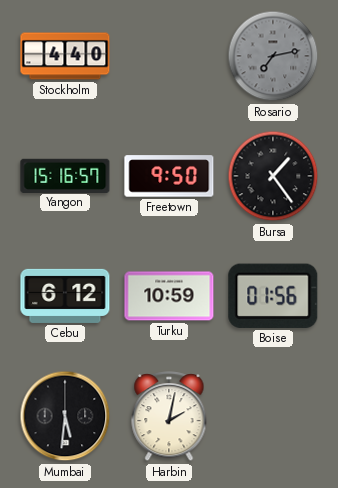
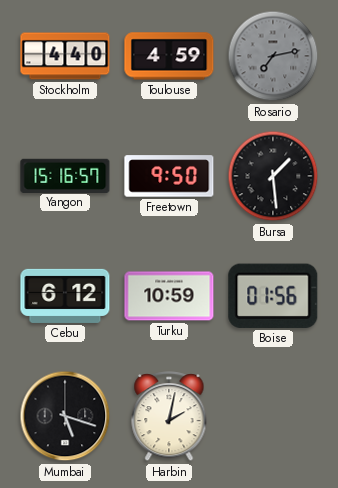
Toulouse: none -> 4:59 (169, 56)
Bursa: 1:24 -> 1:29 (273, 176)
Mumbai: 5:31 -> 5:18 (65, 416)
